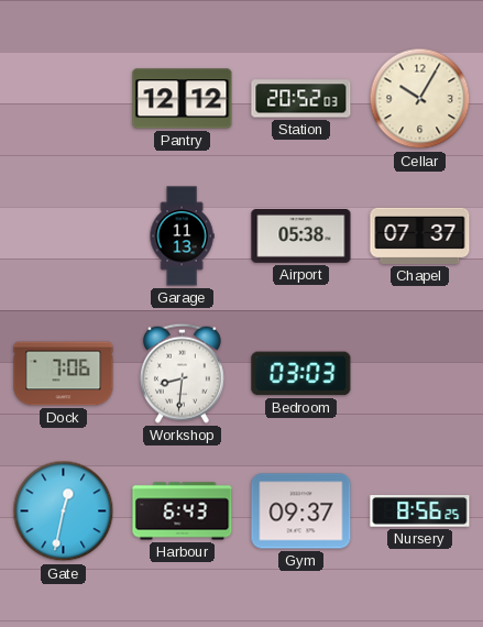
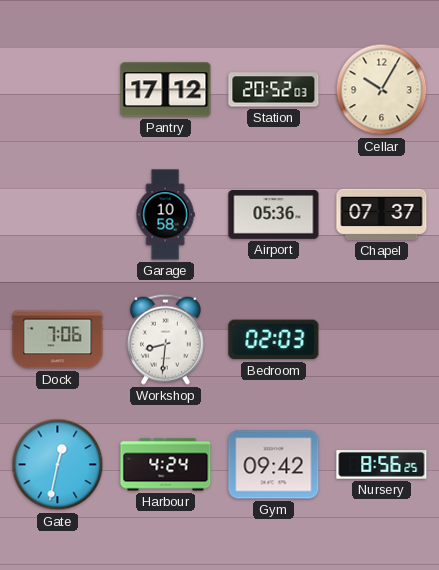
Pantry: 12:12 -> 17:12 (166, 90)
Garage: 11:13 -> 10:58 (165, 215)
Airport: 05:38 -> 05:36 (274, 215)
Bedroom: 03:03 -> 02:03 (274, 340)
Harbour: 6:43 -> 4:24 (166, 465)
Gym: 09:37 -> 09:42 (274, 465)
